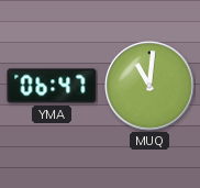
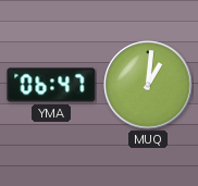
MUQ: 11:01 -> 1:01 (148, 85)
